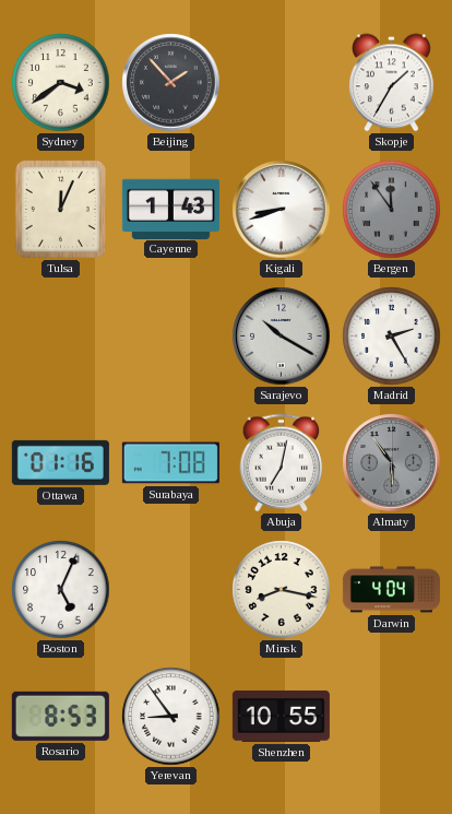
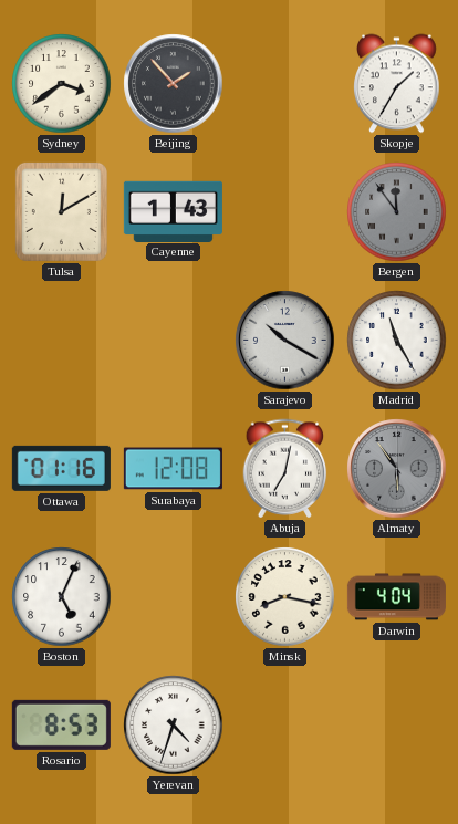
Tulsa: 12:04 -> 12:10 (61, 211)
Kigali: 8:42 -> none (282, 210)
Madrid: 2:25 -> 11:25 (397, 341)
Surabaya: 7:08 -> 12:08 (173, 469)
Yerevan: 8:54 -> 4:33 (174, 726)
Shenzhen: 10:55 -> none (281, 716)
